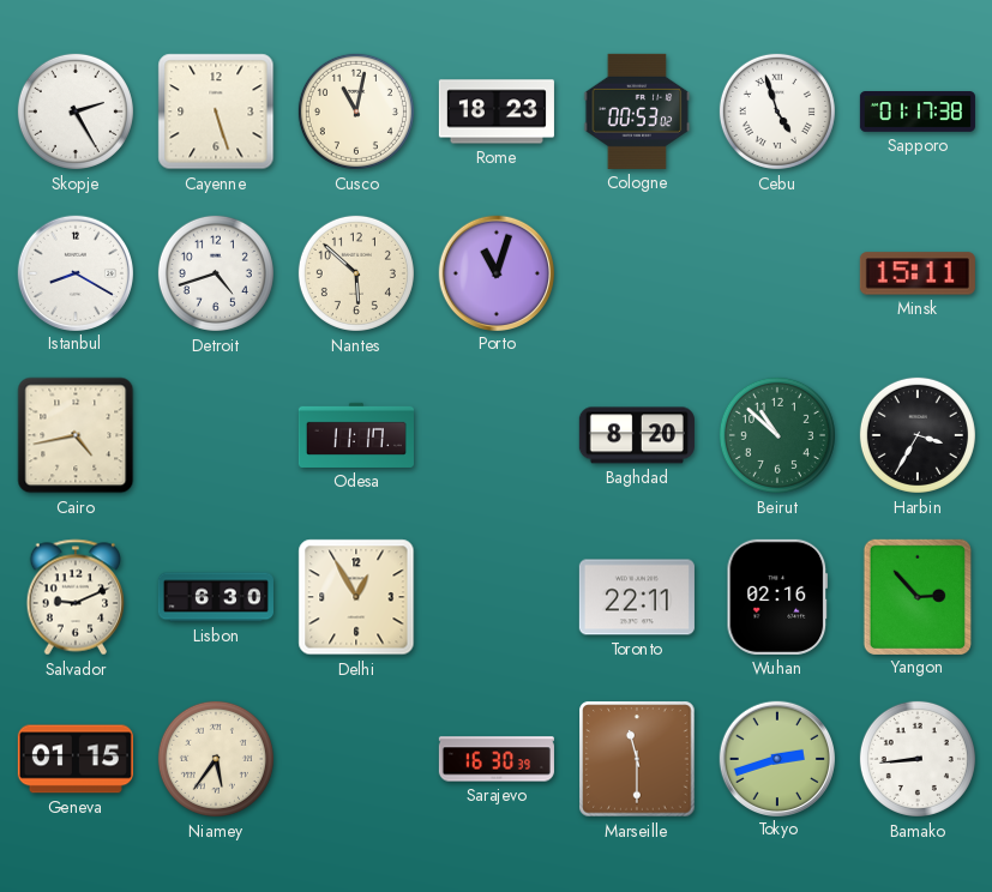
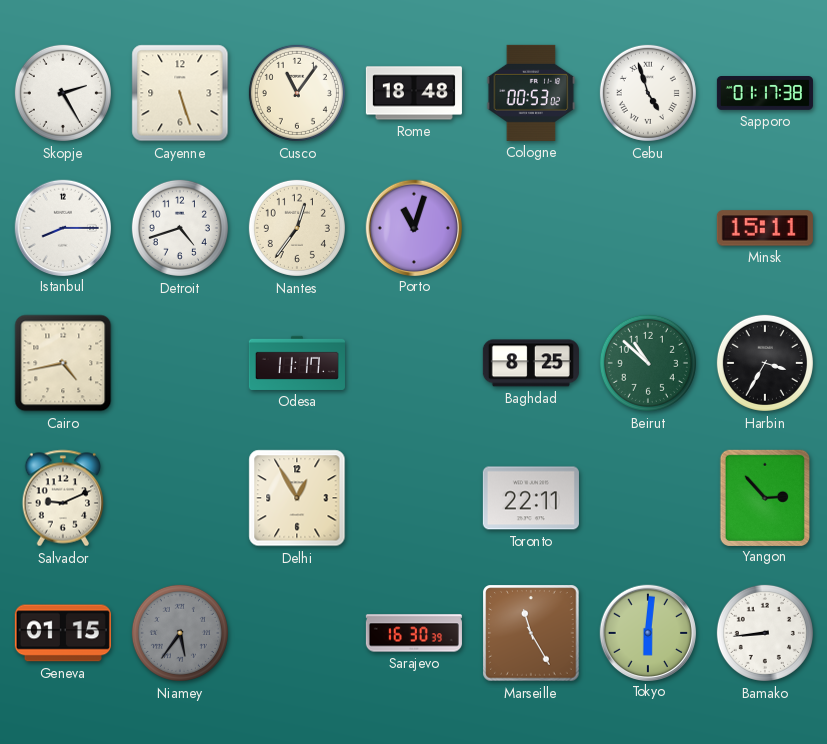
Cusco: 11:02 -> 11:06 (297, 93)
Rome: 18:23 -> 18:48 (414, 93)
Istanbul: 8:20 -> 8:15 (62, 227)
Nantes: 5:52 -> 12:36 (297, 228)
Baghdad: 8:20 -> 8:25 (531, 363)
Lisbon: 6:30 -> none (216, 597)
Wuhan: 02:16 -> none (777, 597)
Niamey dial: cream -> grey (180, 633)
Marseille: 11:30 -> 11:25 (531, 633)
Tokyo: 2:42 -> 6:01 (647, 632)
